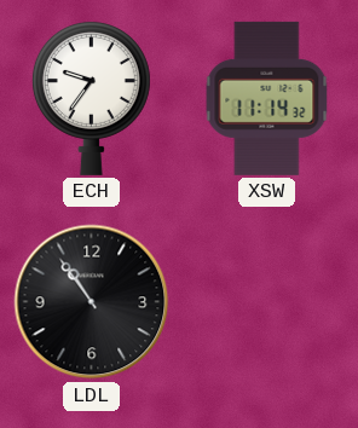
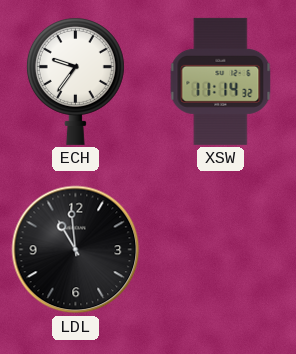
LDL: 10:54 -> 10:59 (76, 250)
